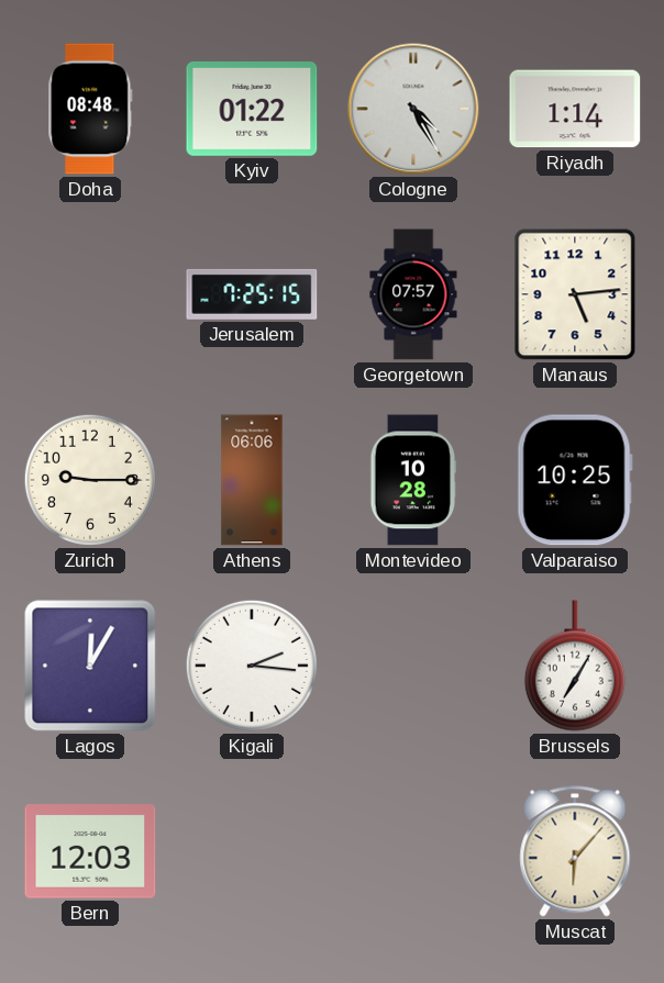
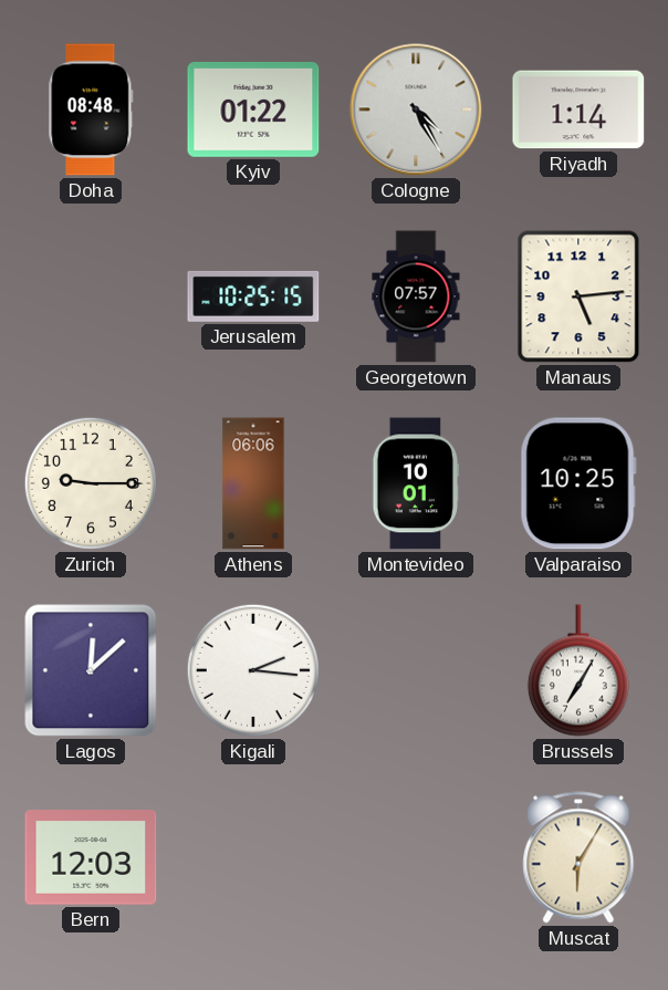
Jerusalem: 7:25 -> 10:25 (253, 296)
Montevideo: 10:28 -> 10:01 (416, 483)
Lagos: 12:05 -> 12:08 (91, 670)
Muscat: 6:07 -> 6:05 (578, 857)
